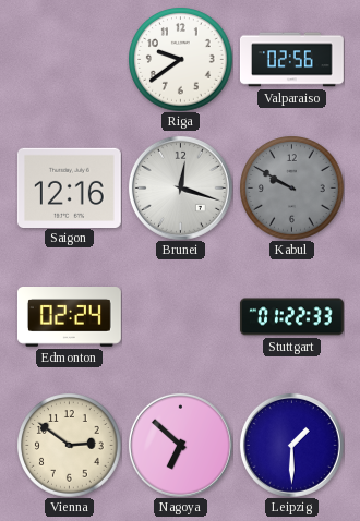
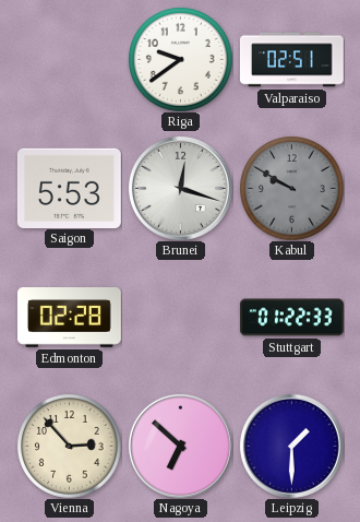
Valparaiso: 02:56 -> 02:51 (292, 60)
Saigon: 12:16 -> 5:53 (69, 188)
Edmonton: 02:24 -> 02:28 (69, 318)
Vienna: 2:51 -> 2:53 (69, 446)
